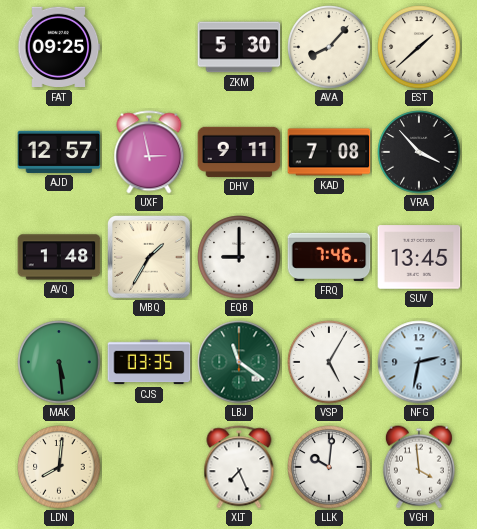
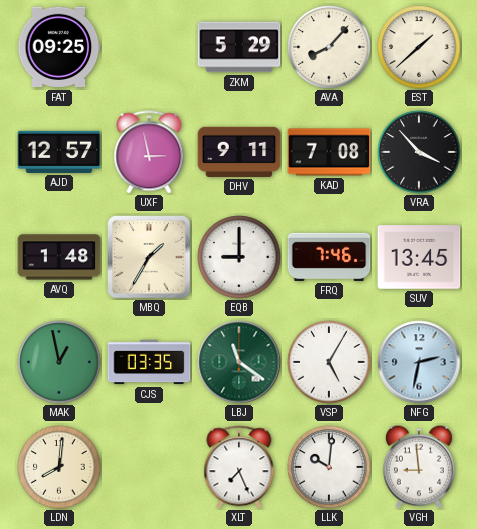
ZKM: 5:30 -> 5:29 (239, 47)
MAK: 5:29 -> 12:58 (59, 362)
VGH: 3:59 -> 8:59 (419, 467)
